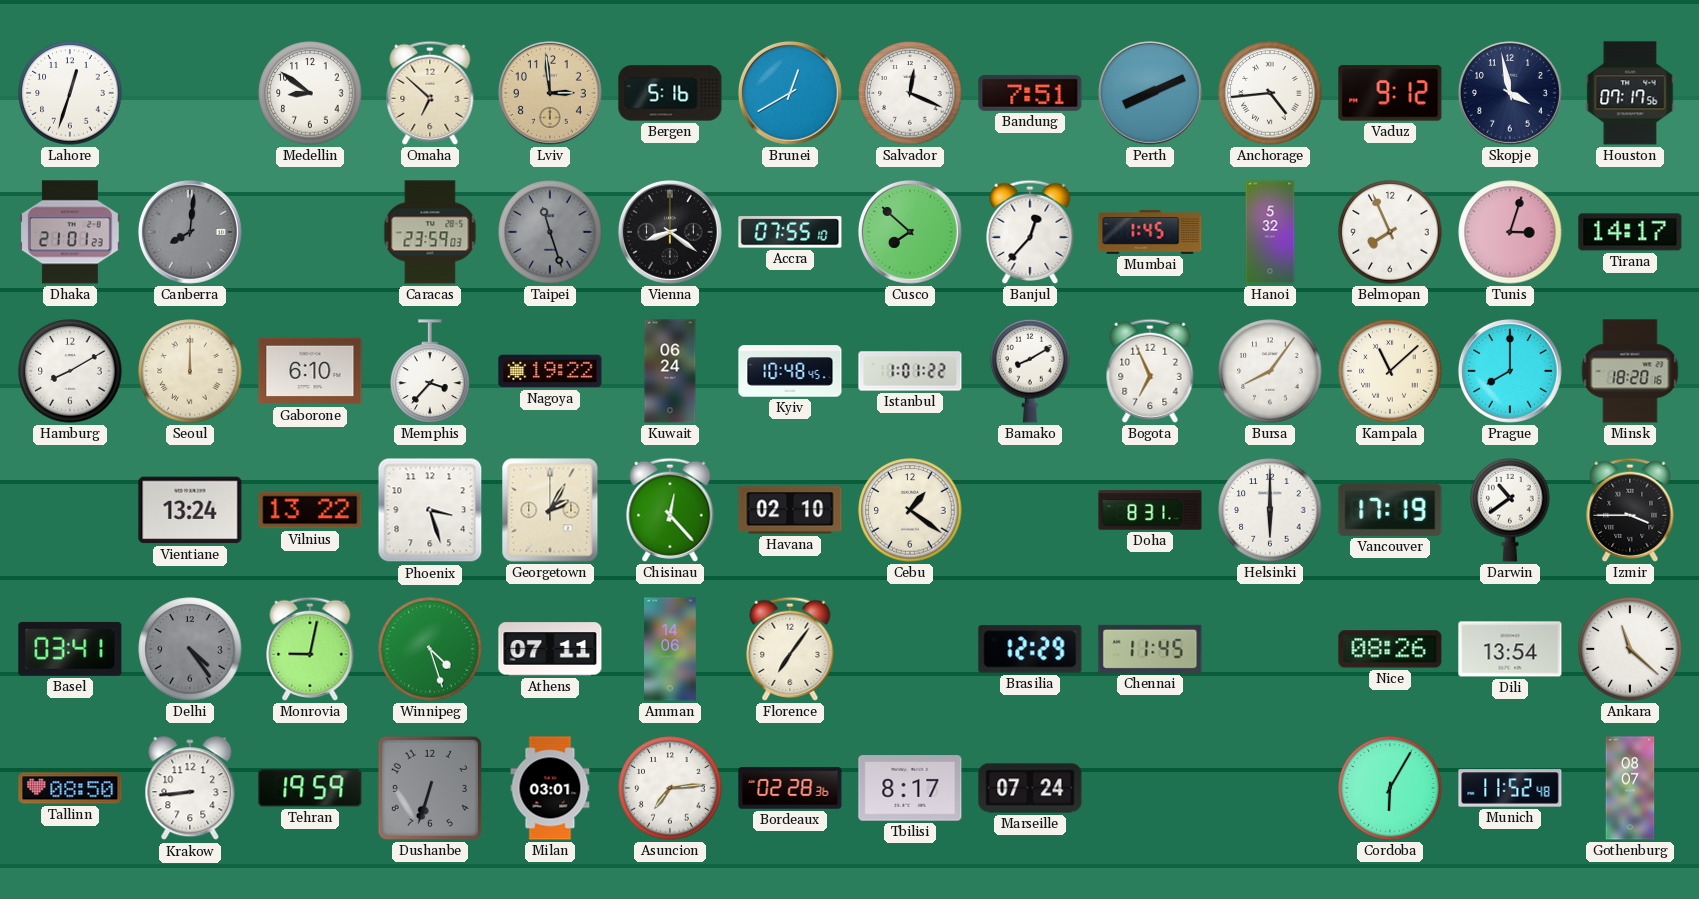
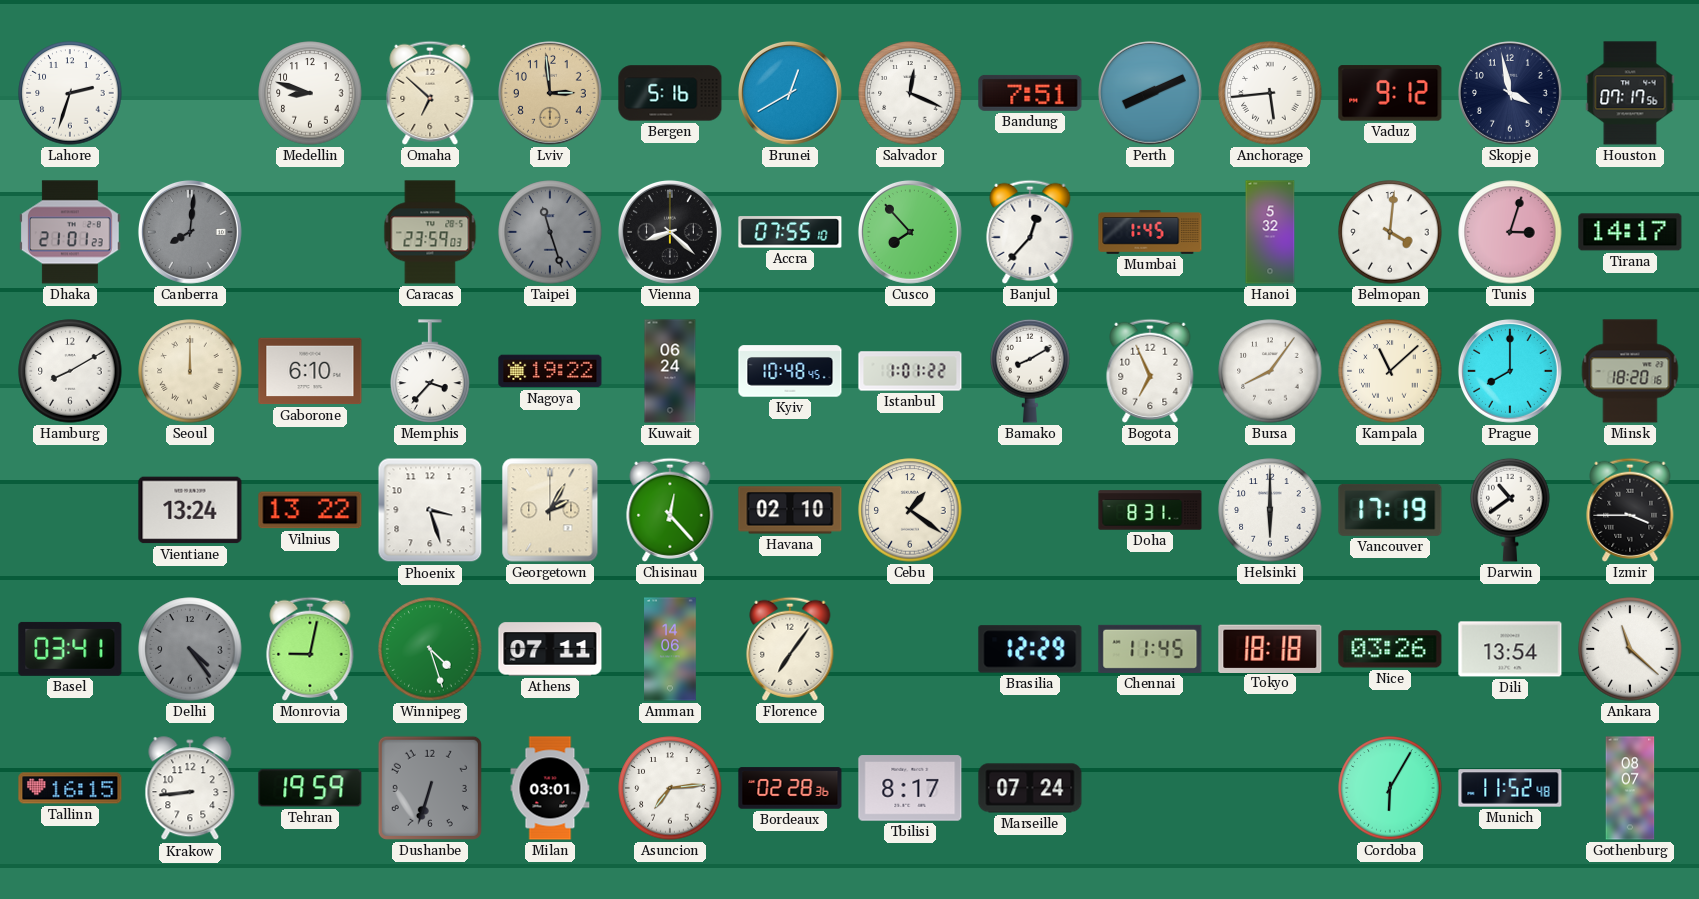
Lahore: 12:33 -> 2:33 (70, 93)
Medellin: 8:51 -> 8:48 (310, 93)
Anchorage: 4:44 -> 5:44 (1270, 93)
Vienna: 8:21 -> 8:22 (670, 232)
Cusco: 7:52 -> 7:53 (910, 232)
Belmopan: 7:56 -> 4:01 (1390, 232)
Tokyo: none -> 18:18 (1270, 648)
Nice: 08:26 -> 03:26 (1390, 649)
Tallinn: 08:50 -> 16:15 (70, 788)
